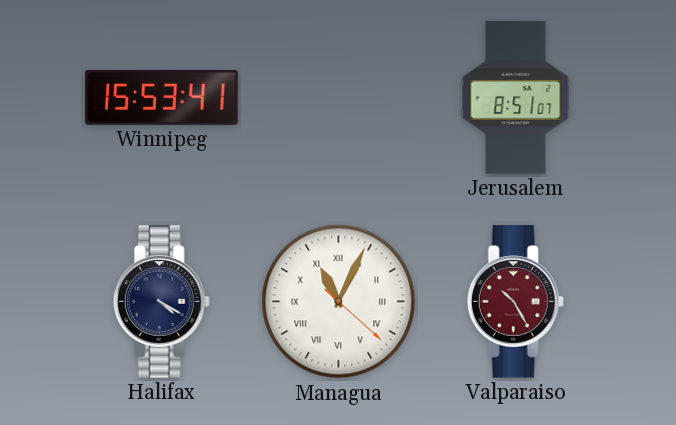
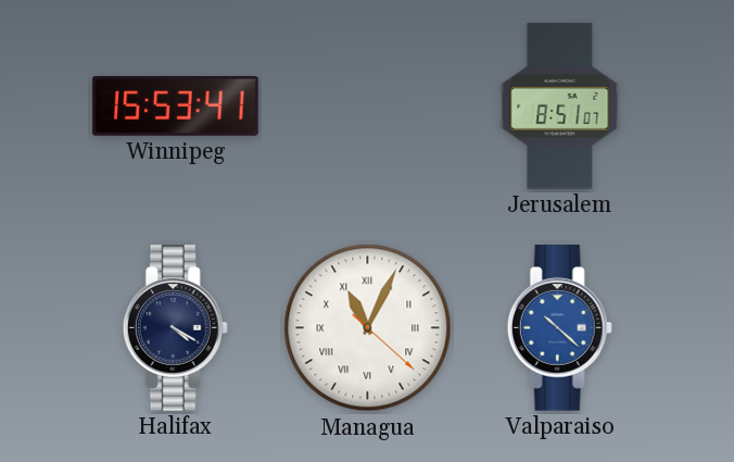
Valparaiso: 10:25 -> 10:22 (559, 328)
Valparaiso dial: burgundy -> blue (559, 328)
